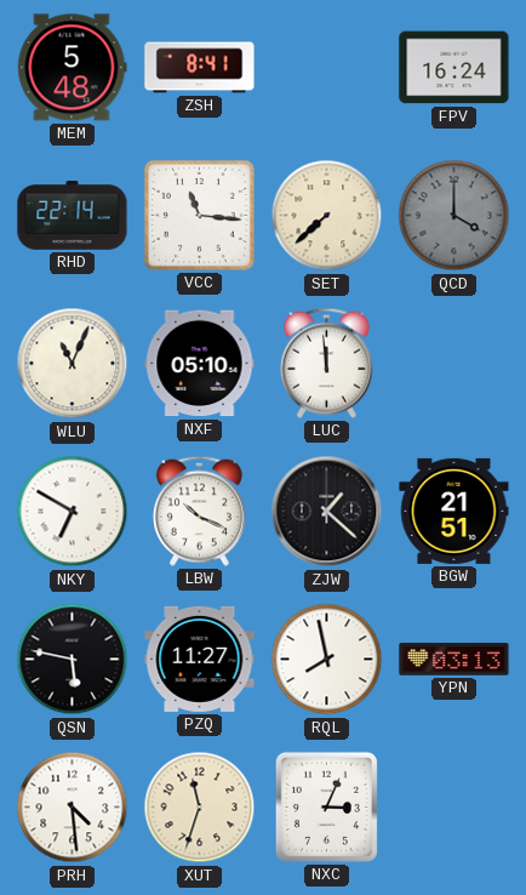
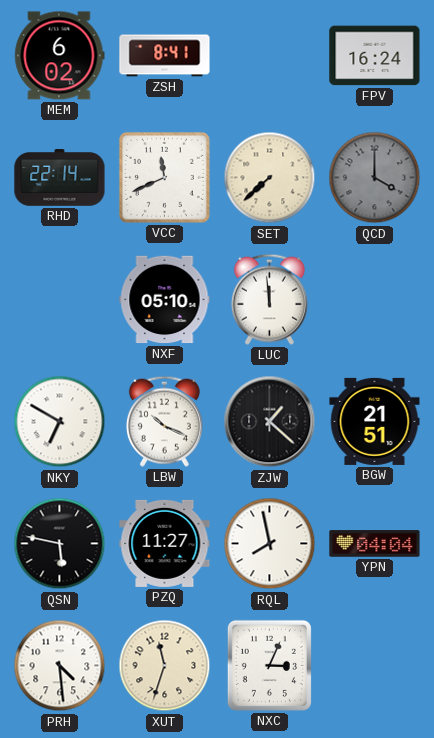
MEM: 5:48 -> 6:02 (60, 56)
VCC: 11:16 -> 11:41 (164, 177)
WLU: 11:04 -> none (73, 364)
YPN: 03:13 -> 04:04 (375, 544)
